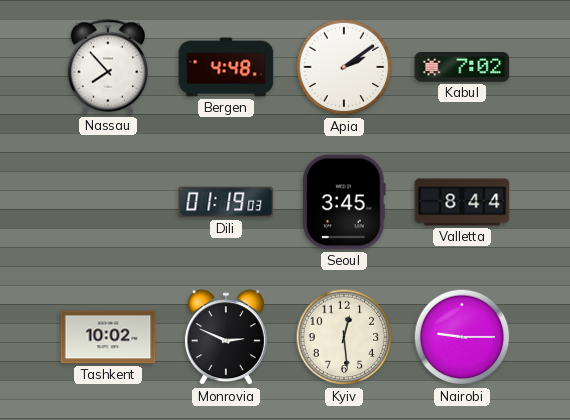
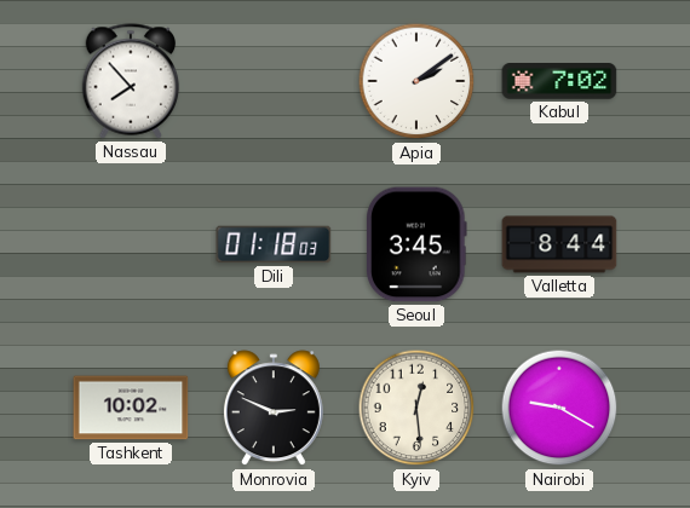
Bergen: 4:48 -> none (226, 67)
Dili: 01:19 -> 01:18 (274, 244)
Nairobi: 9:15 -> 9:20 (559, 408)
